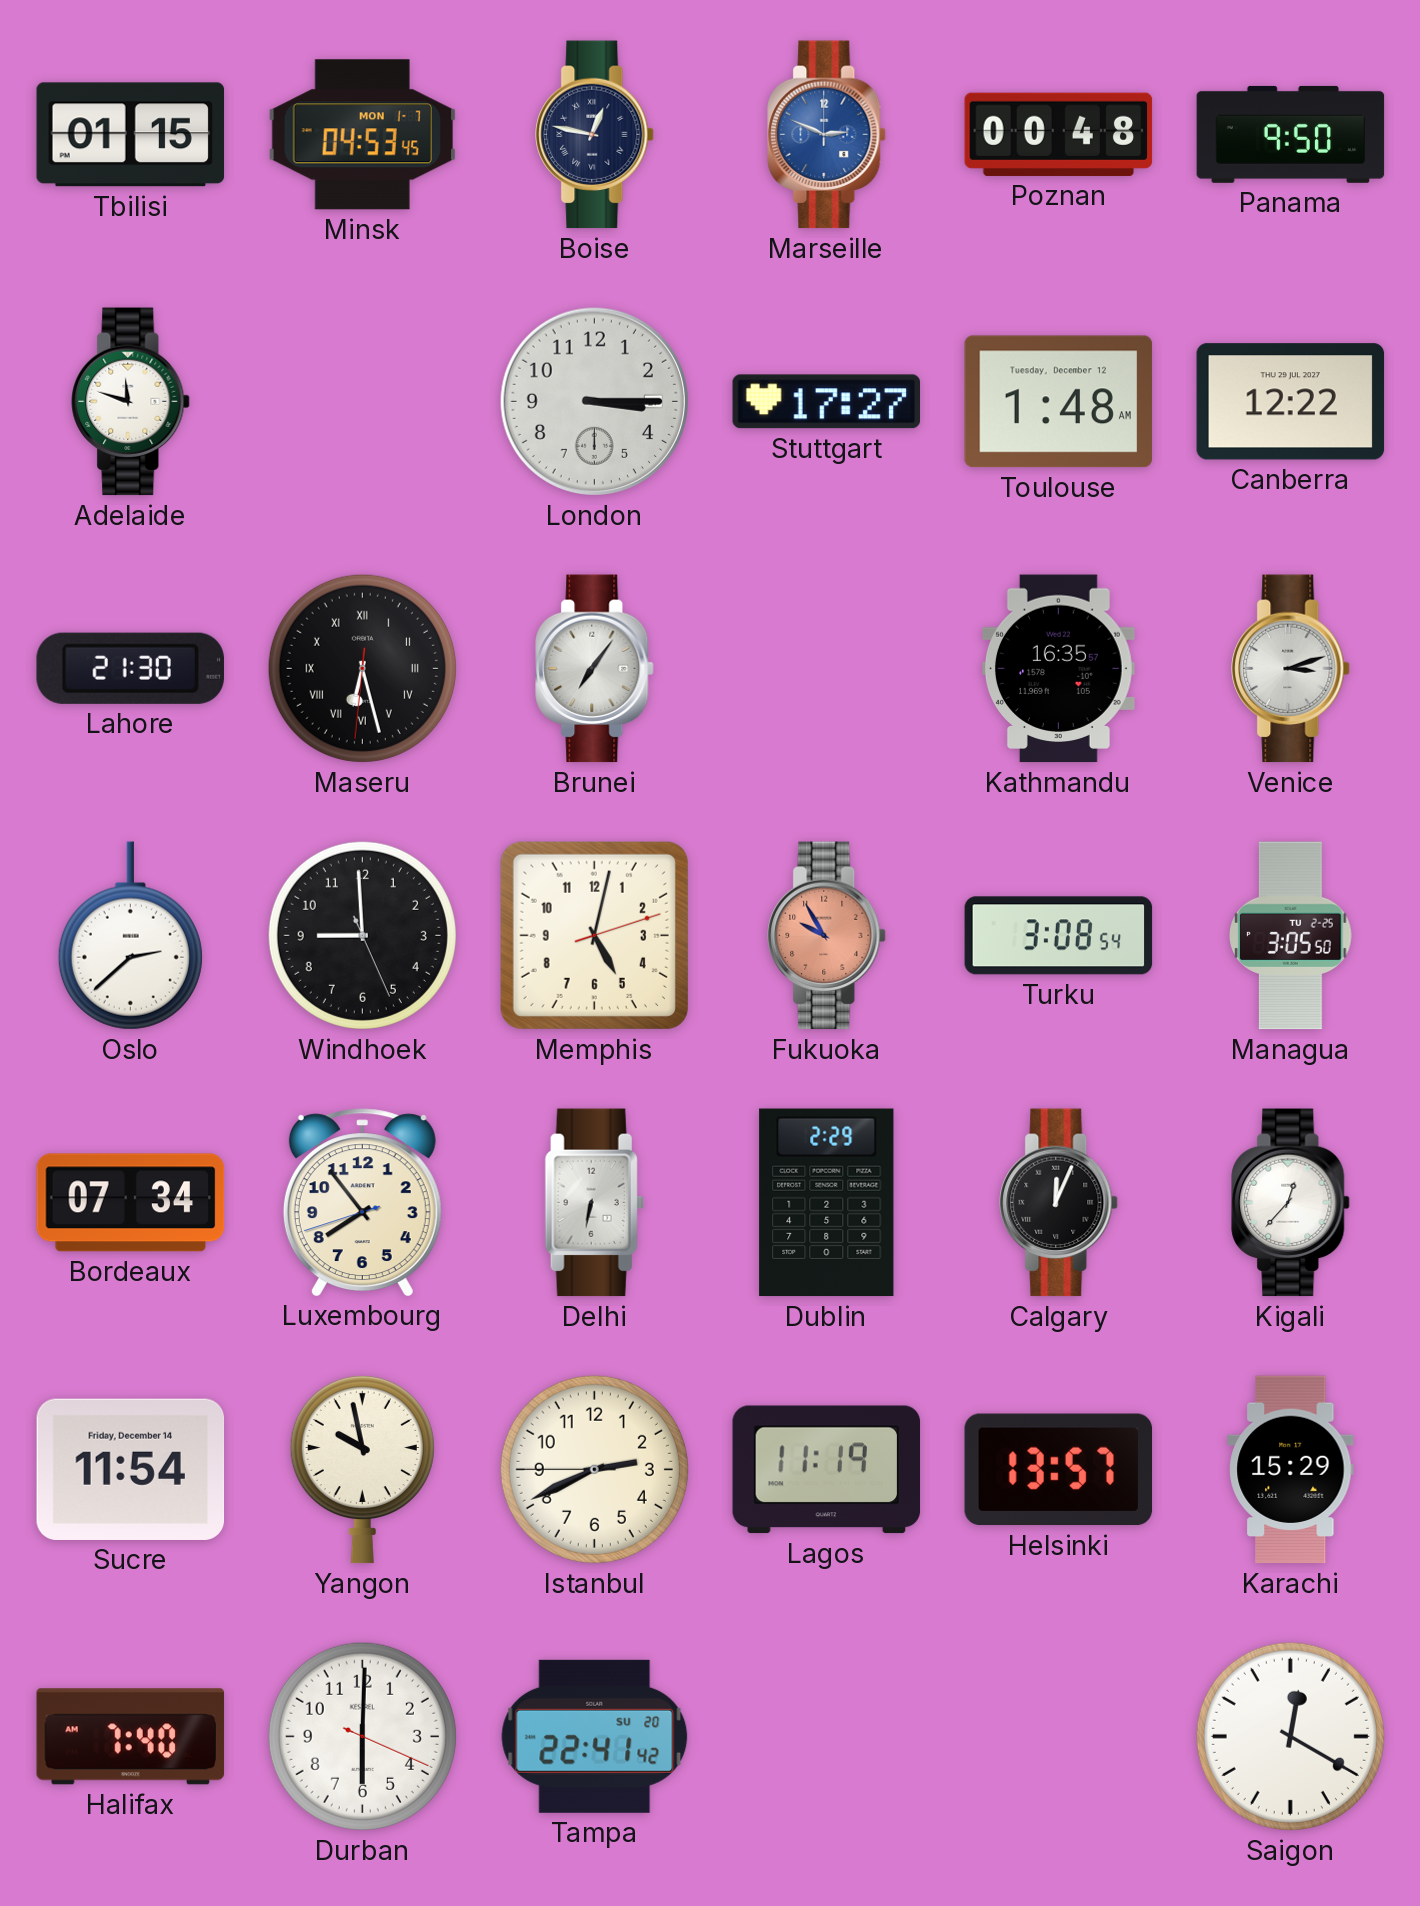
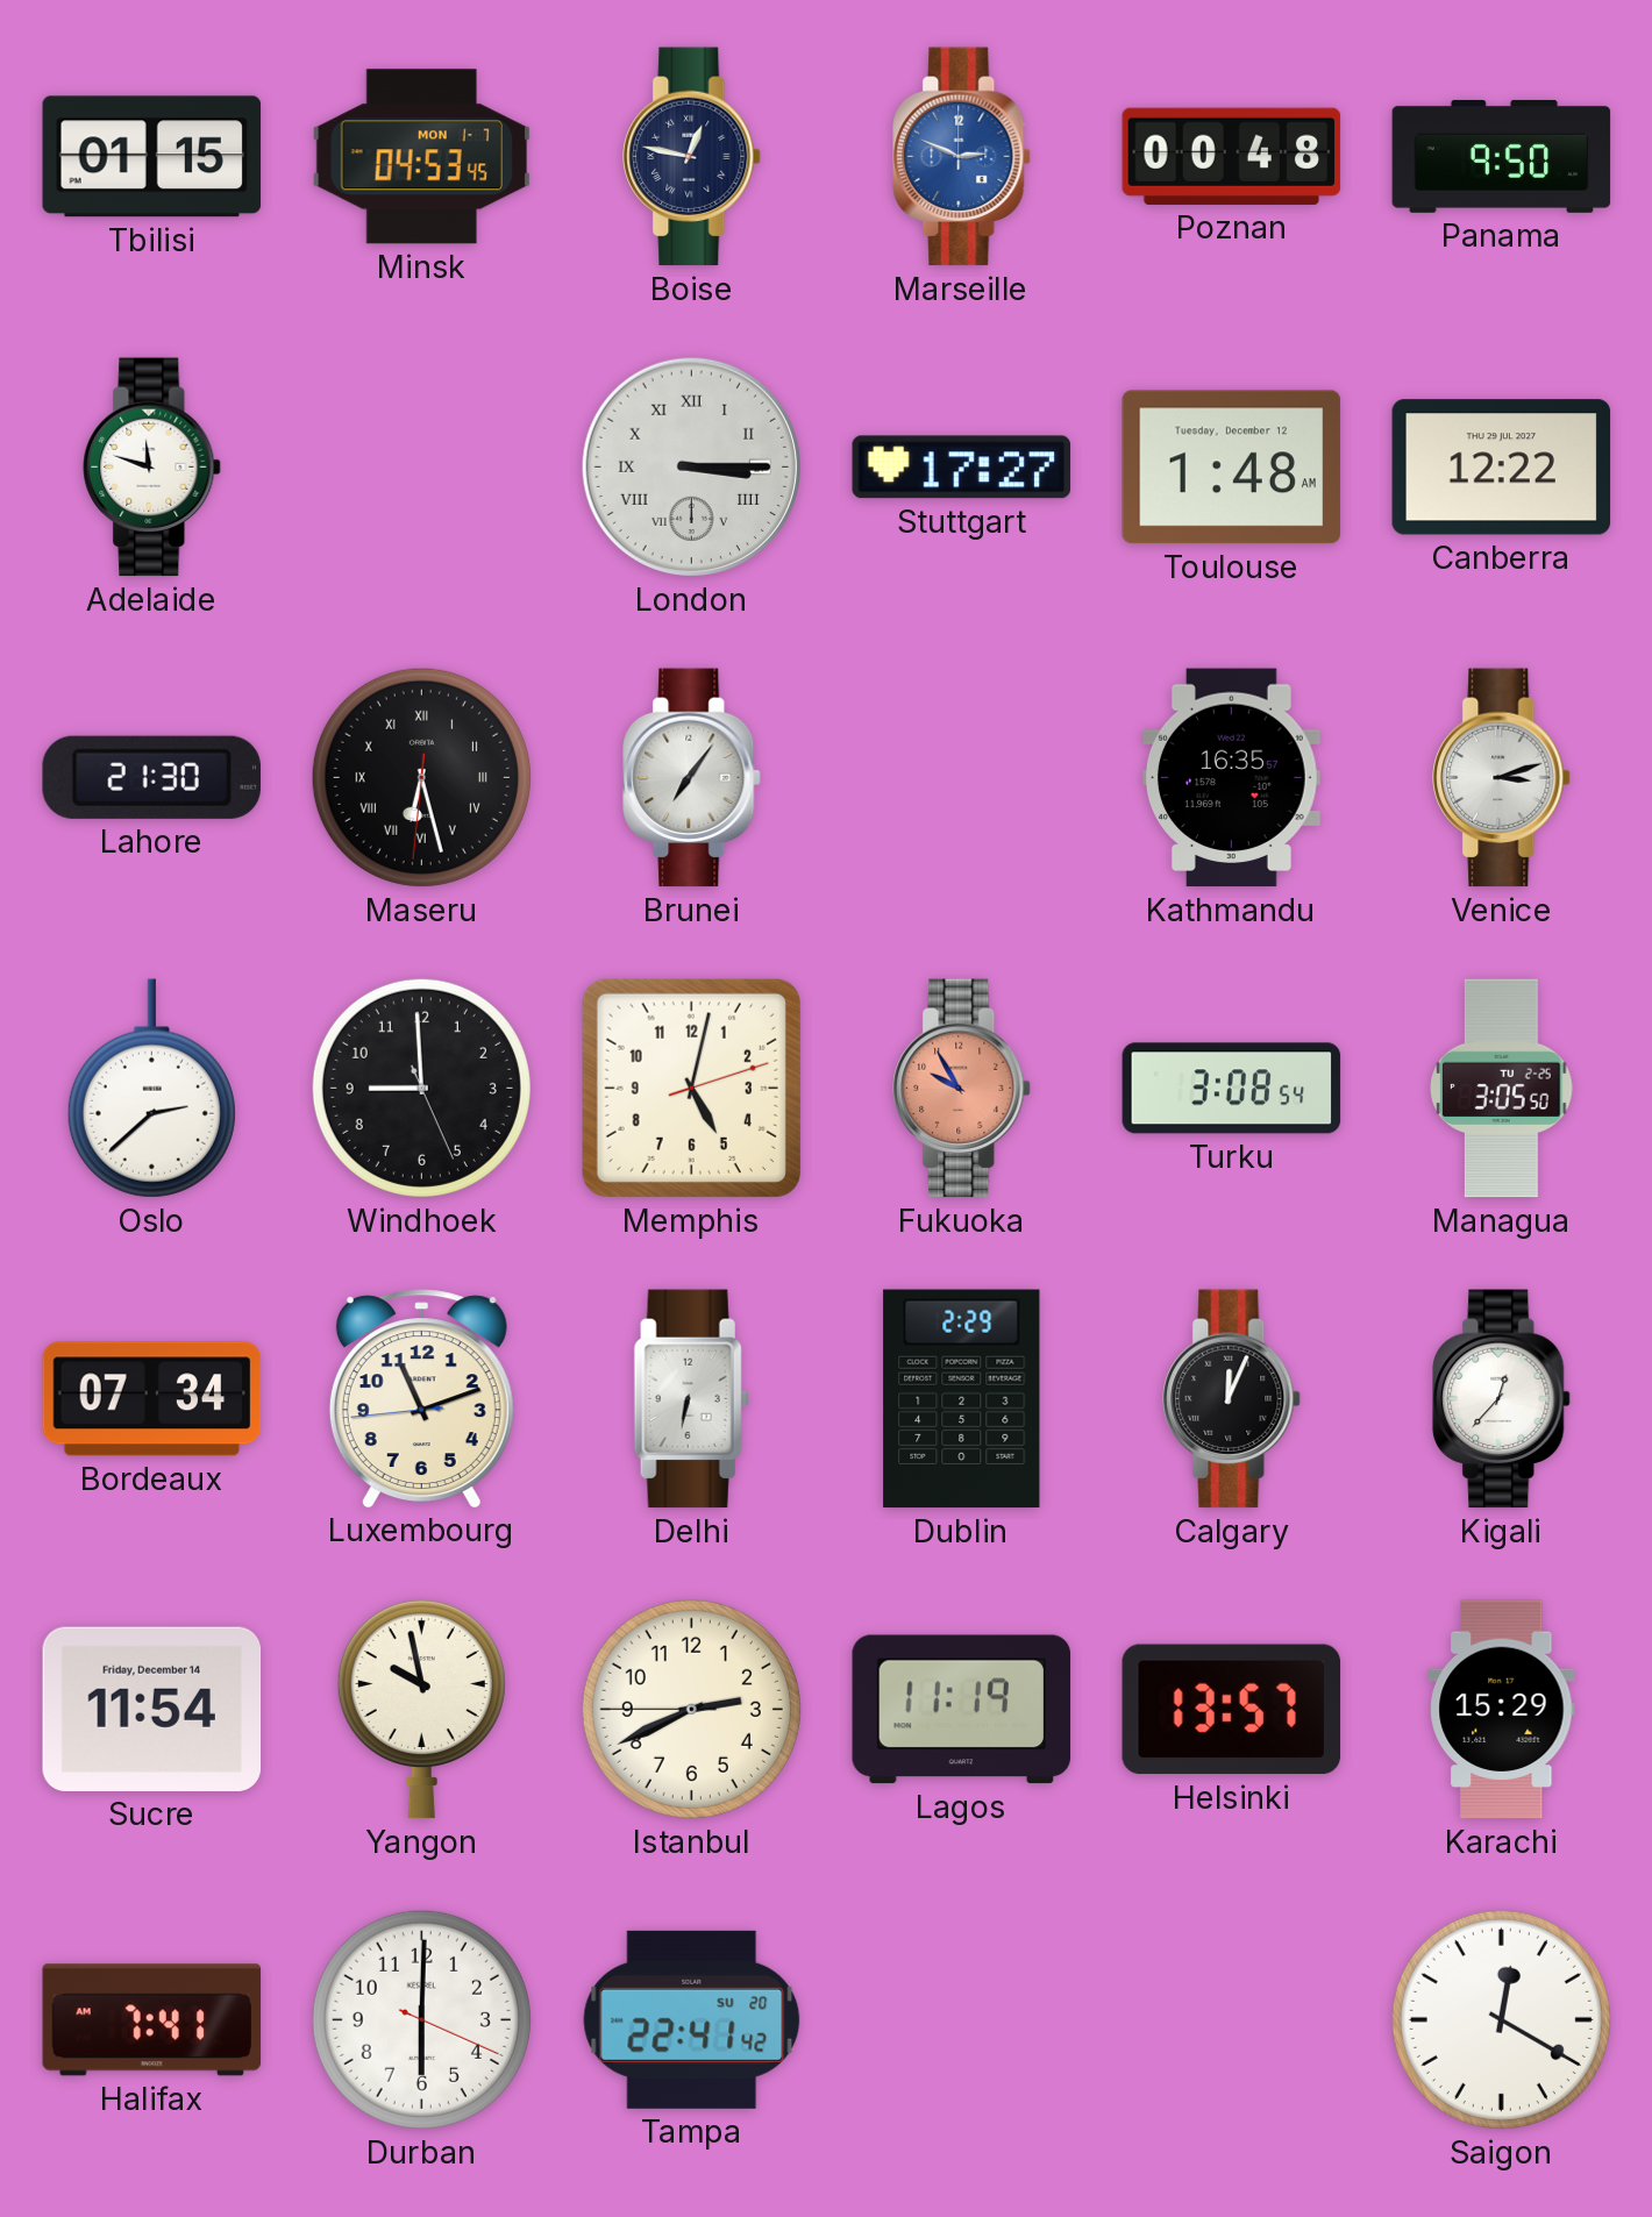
London numerals: Arabic -> Roman (691, 466)
Luxembourg: 7:53 -> 11:11 (421, 1398)
Halifax: 7:40 -> 7:41 (152, 2020)
